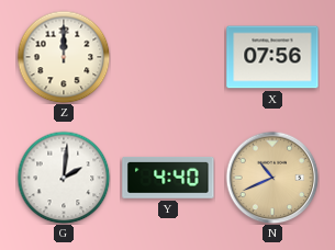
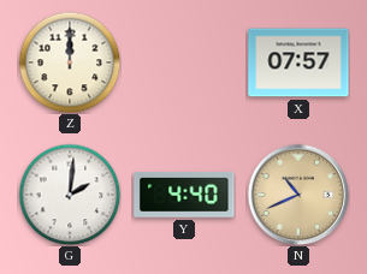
X: 07:56 -> 07:57 (298, 62)
